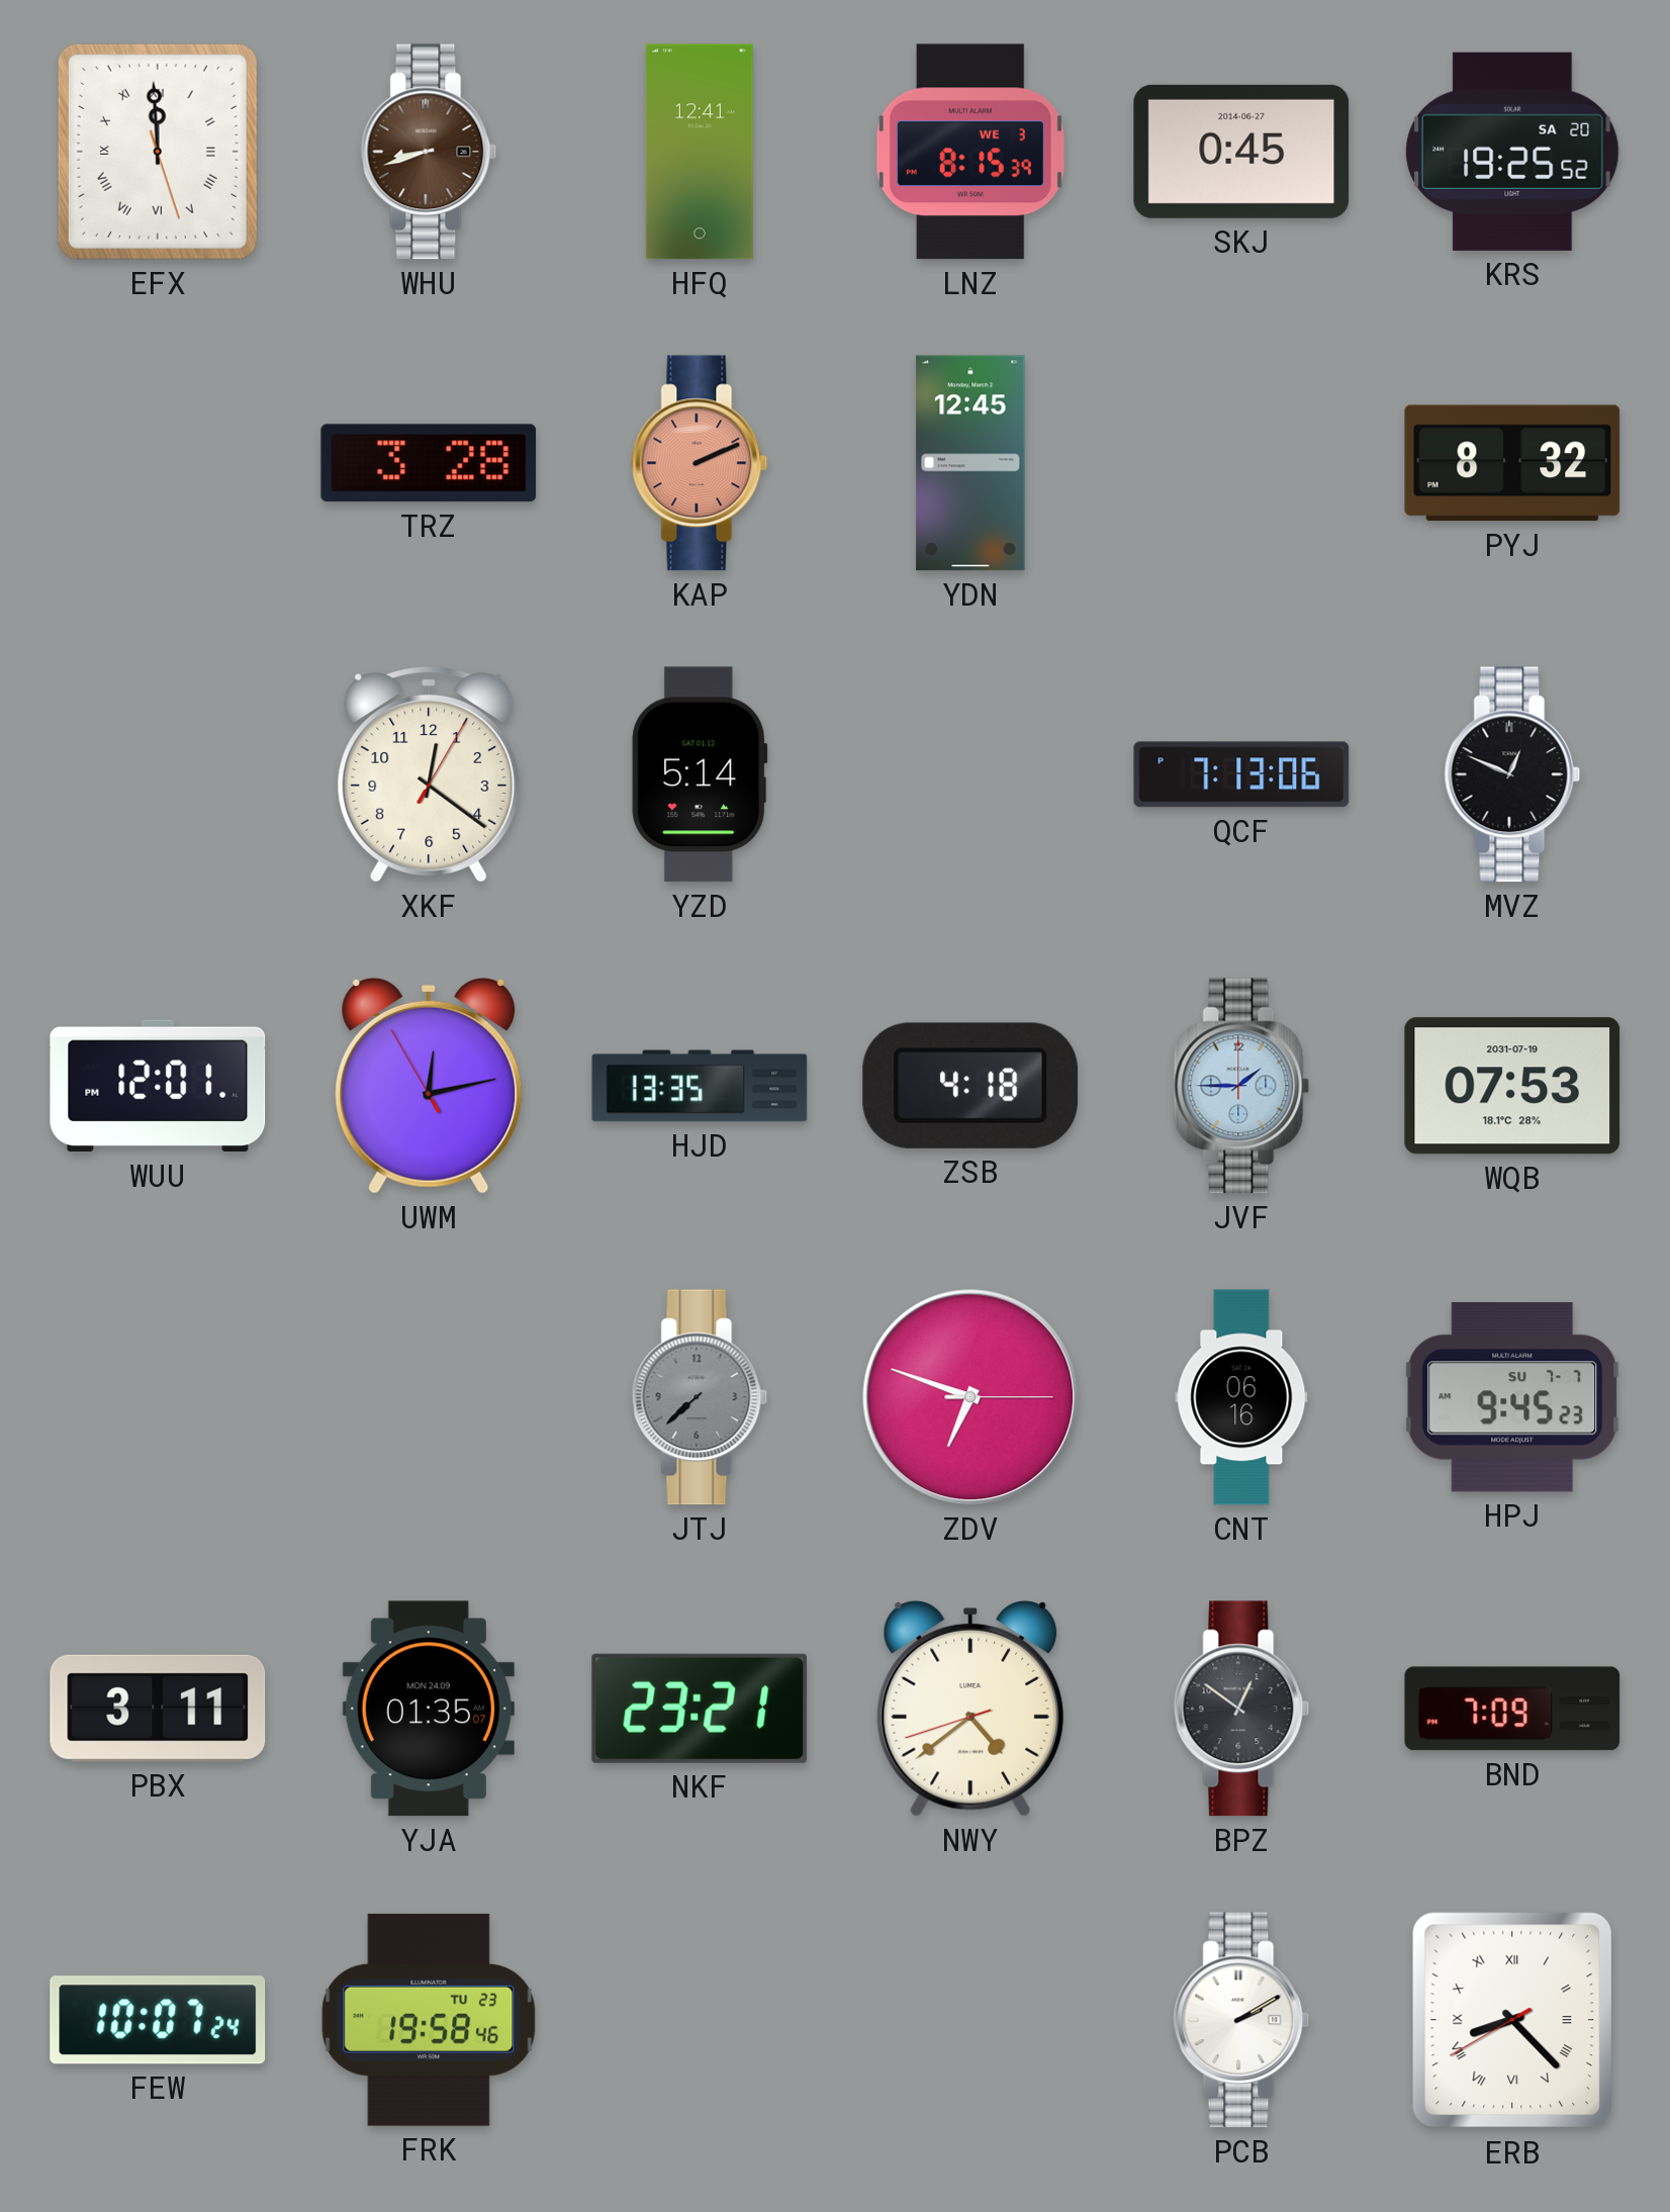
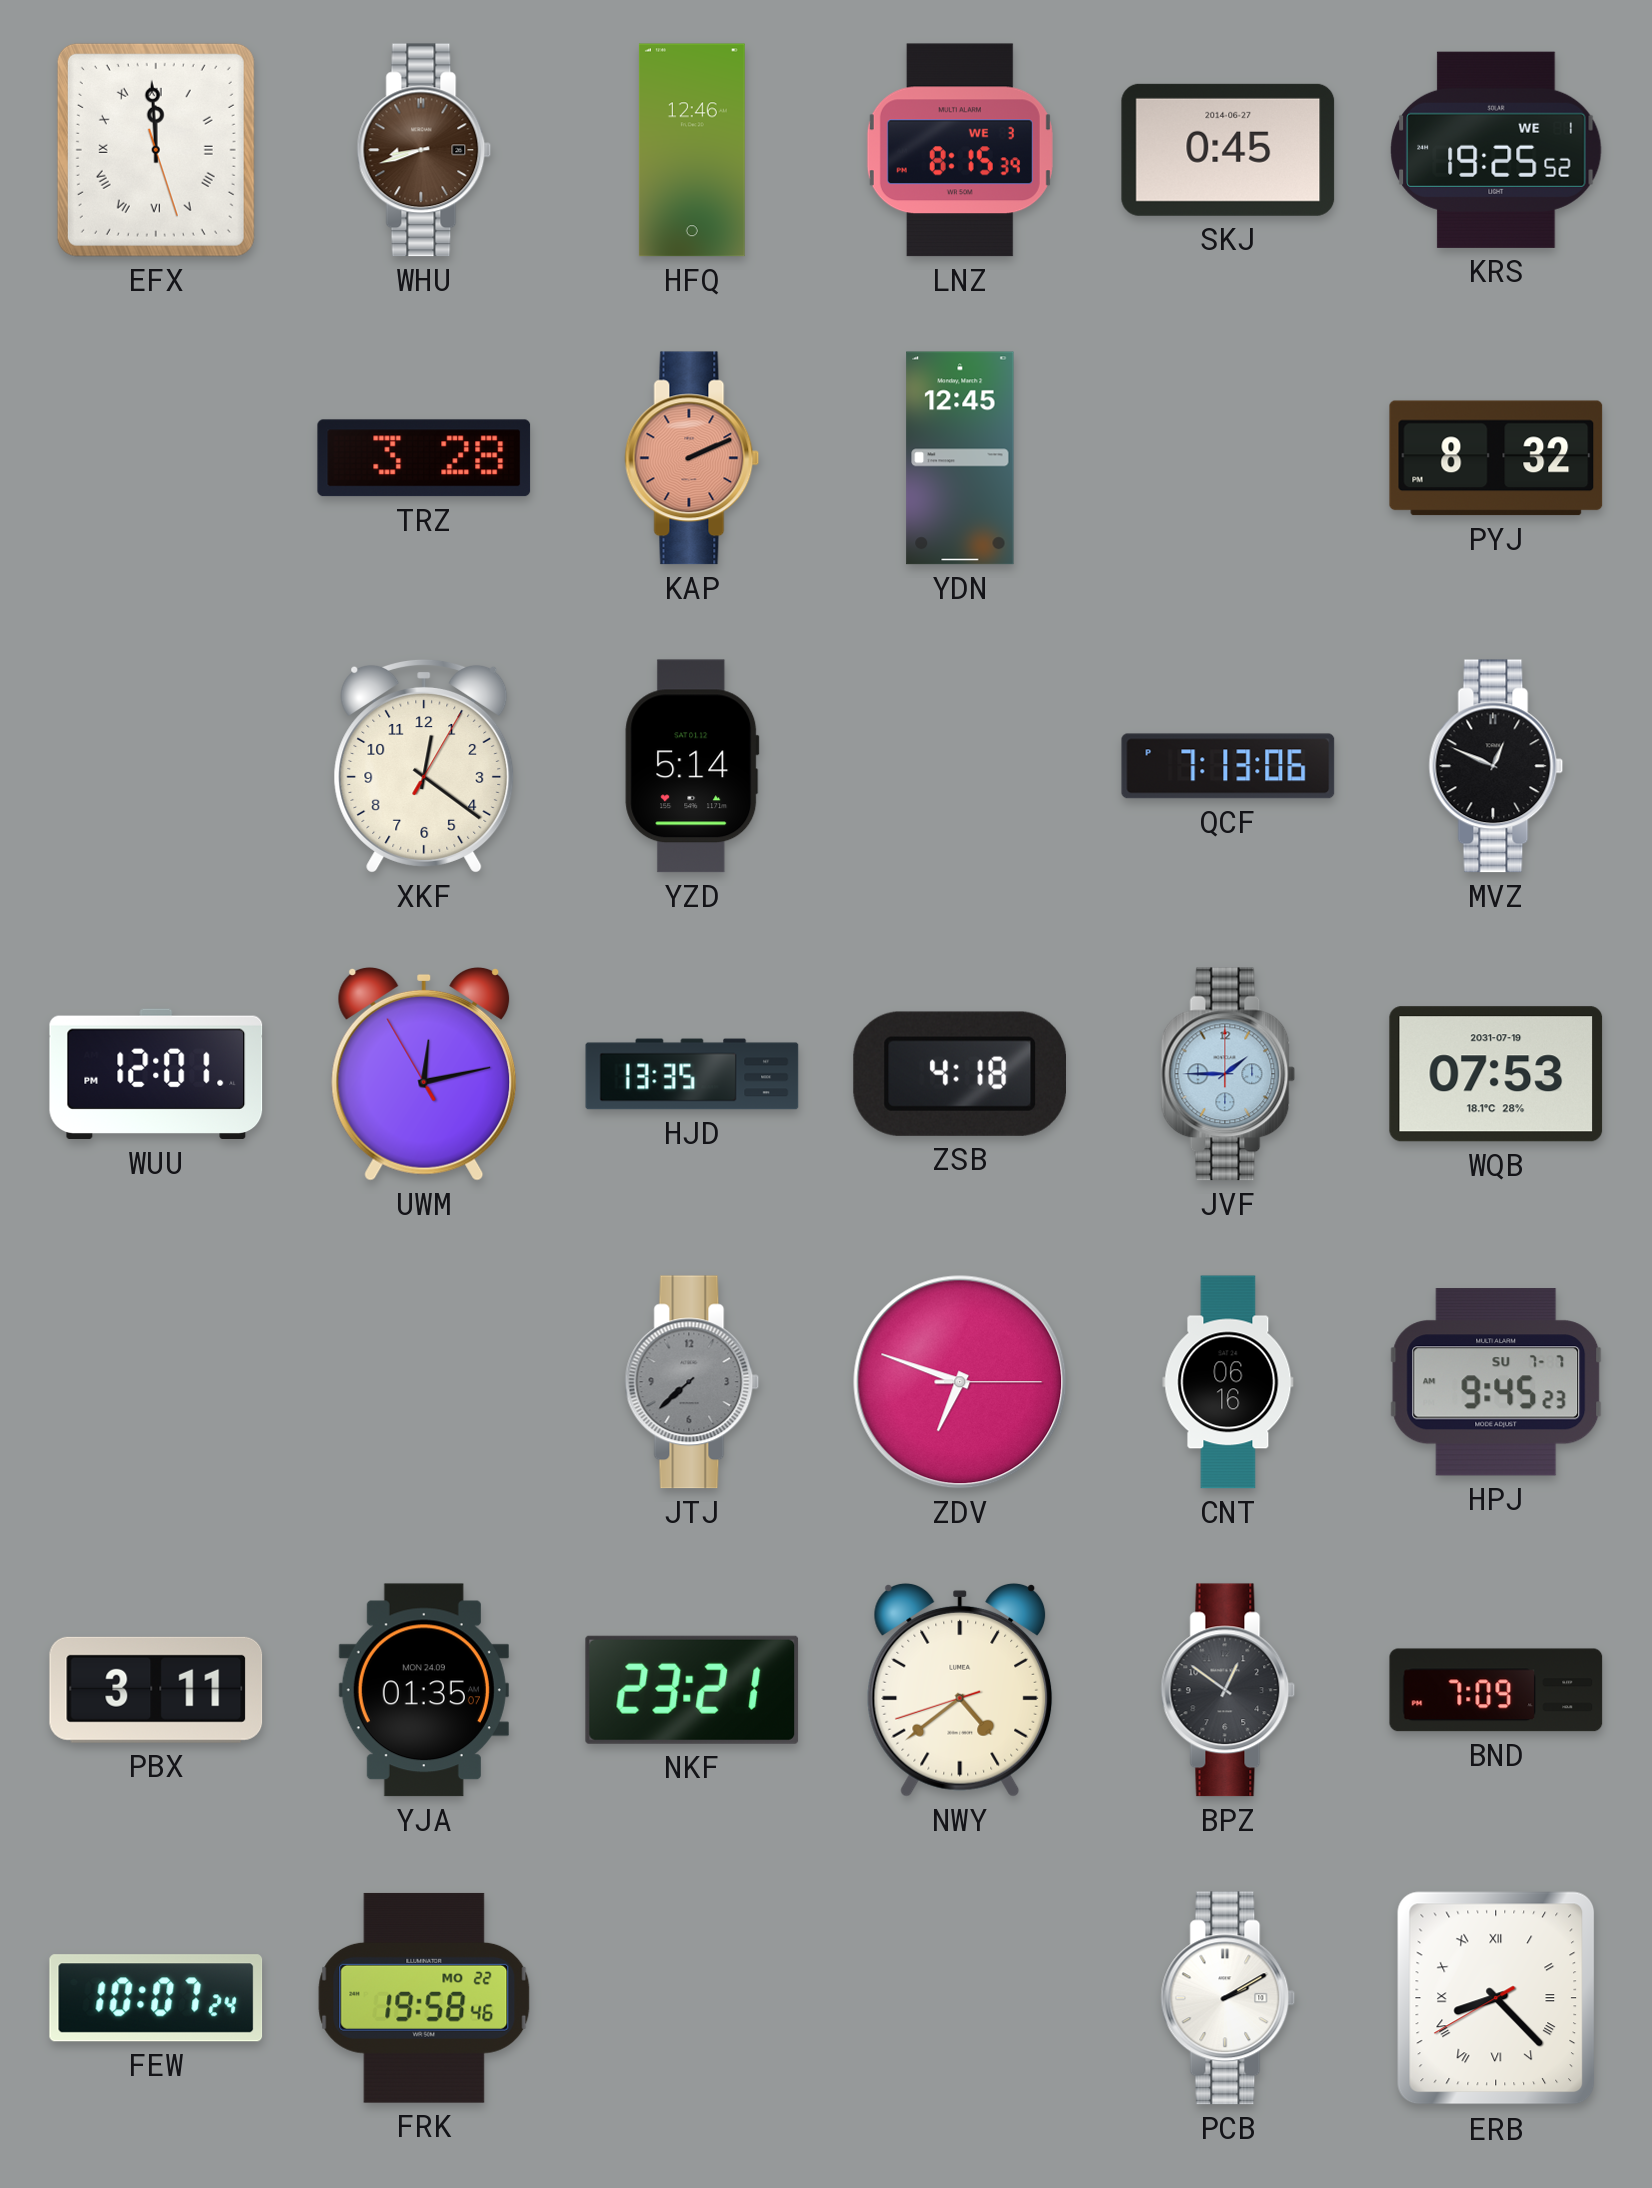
HFQ: 12:41 -> 12:46 (692, 150)
KRS date: SA 20 -> WE 1 (1496, 150)
FRK date: TU 23 -> MO 22 (424, 1998)
